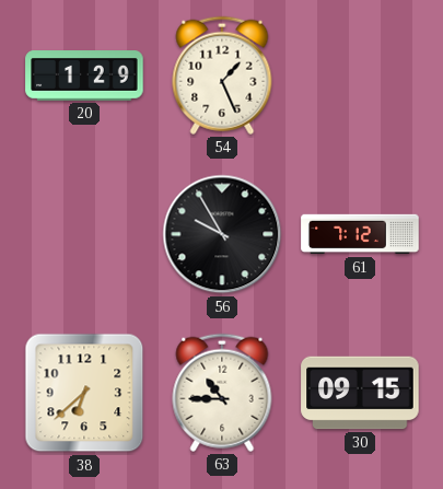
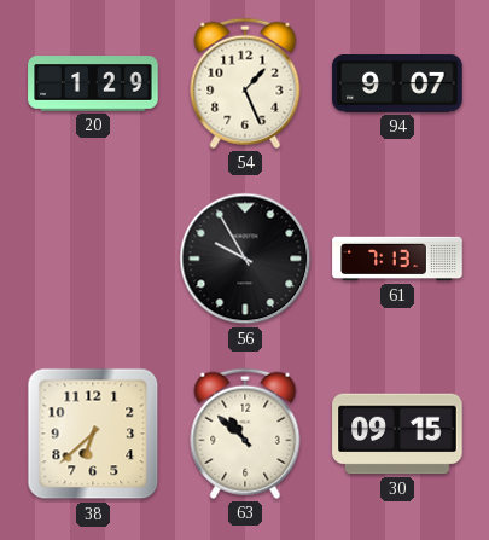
94: none -> 9:07 (397, 85)
61: 7:12 -> 7:13 (397, 259)
63: 10:45 -> 10:52 (245, 434)
